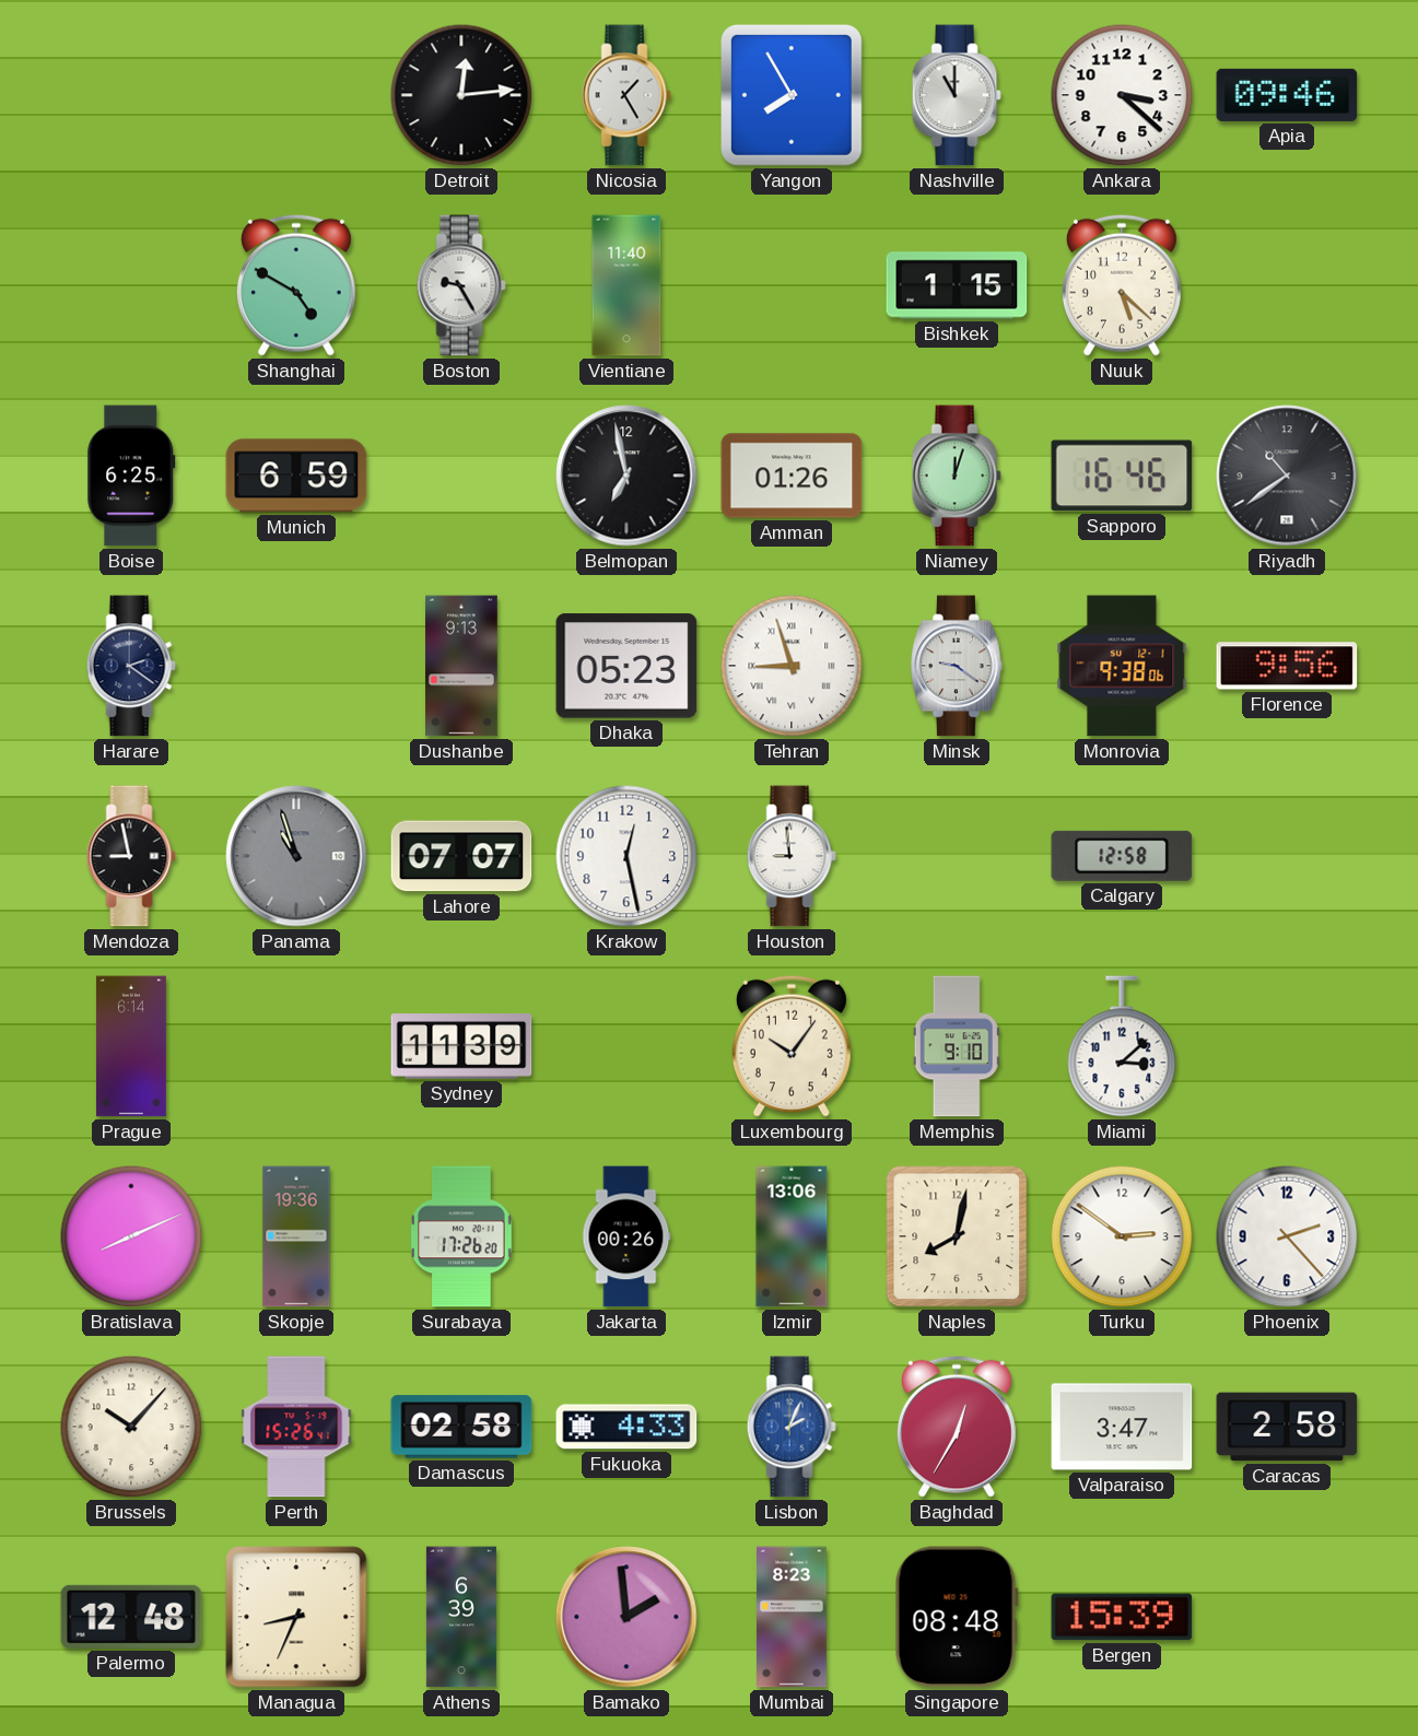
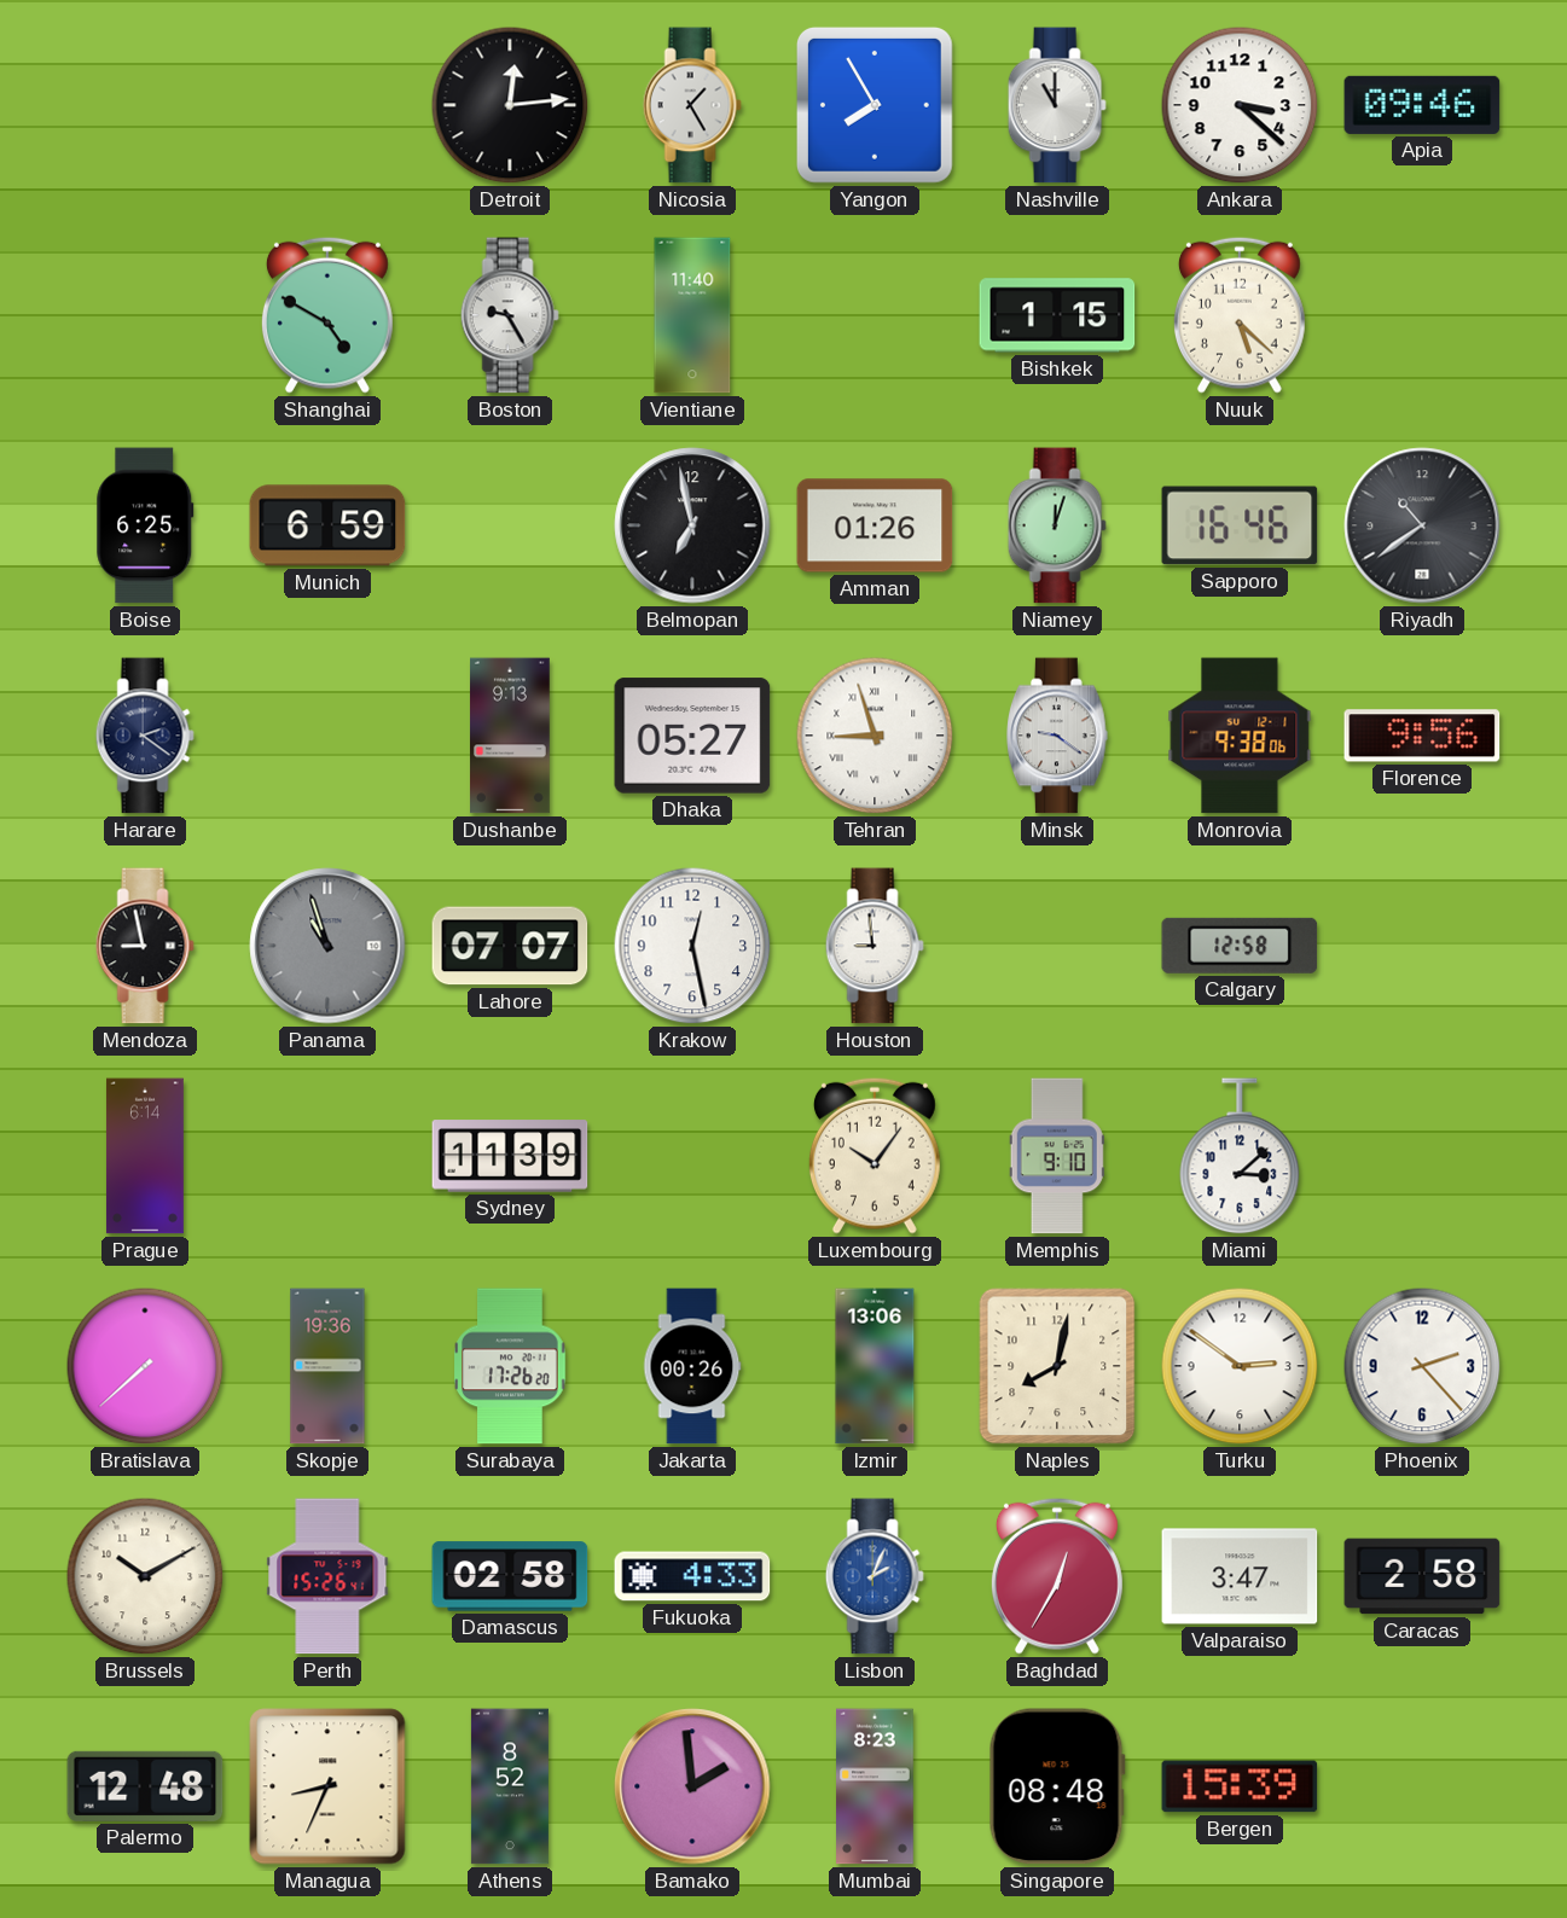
Dhaka: 05:23 -> 05:27 (692, 736)
Bratislava: 8:11 -> 7:38 (145, 1366)
Brussels: 10:07 -> 10:10 (145, 1576)
Athens: 6:39 -> 8:52 (510, 1786)
